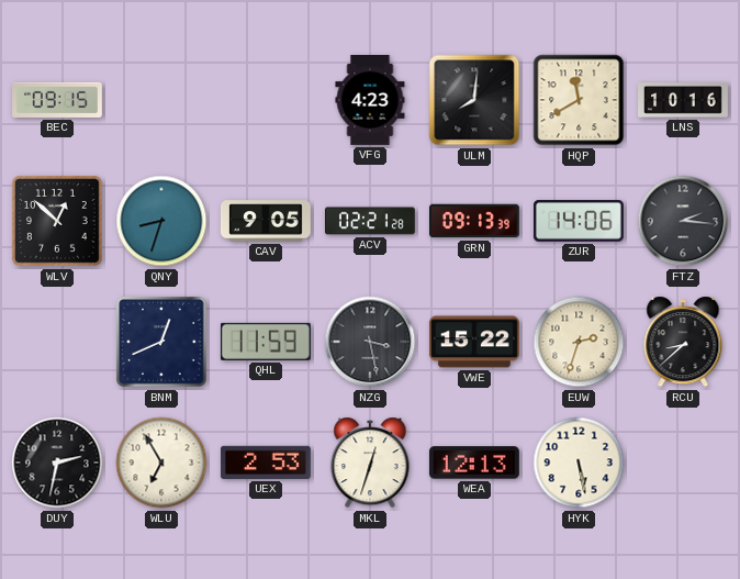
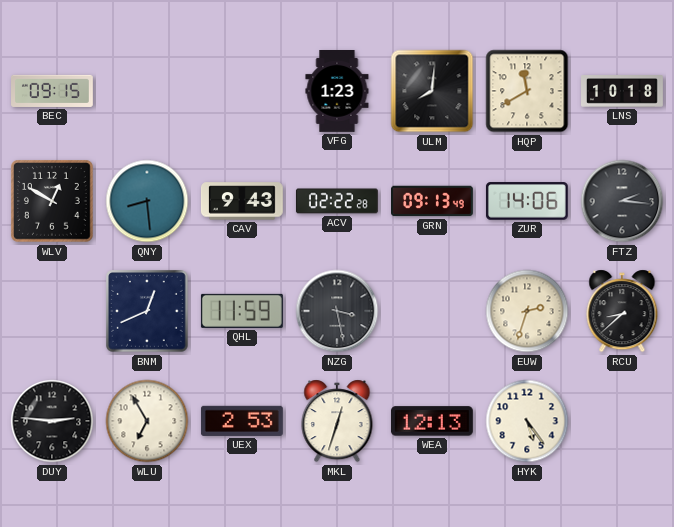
VFG: 4:23 -> 1:23 (337, 92)
LNS: 10:16 -> 10:18 (623, 91)
WLV: 12:52 -> 12:50 (53, 202)
QNY: 8:33 -> 8:29 (147, 201)
CAV: 9:05 -> 9:43 (242, 201)
ACV: 02:21 -> 02:22 (337, 201)
GRN: 09:13:39 -> 09:13:49 (433, 201)
VWE: 15:22 -> none (474, 342)
DUY: 2:32 -> 2:46 (52, 421)
HYK: 5:28 -> 5:24 (527, 421)
